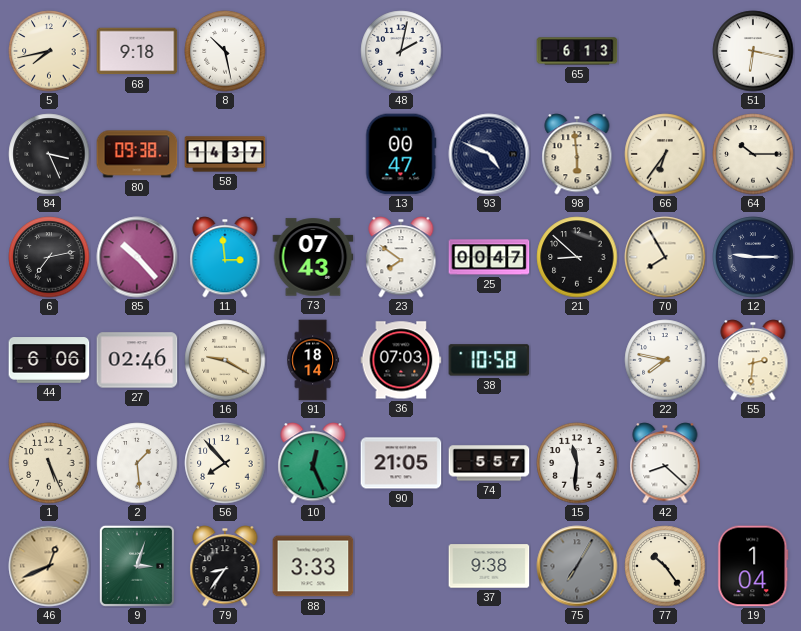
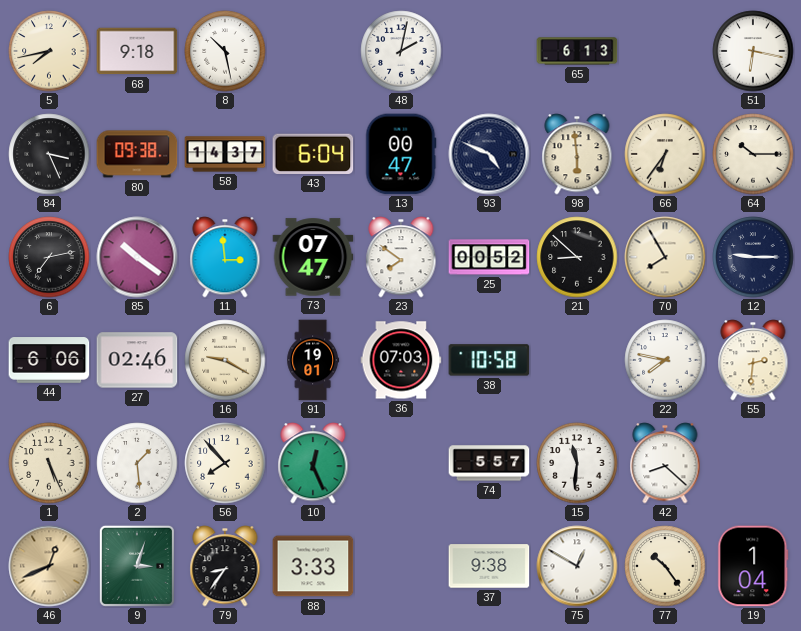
43: none -> 6:04 (313, 154)
85: 10:23 -> 10:21 (137, 257)
73: 07:43 -> 07:47 (313, 257)
25: 00:47 -> 00:52 (489, 257)
91: 18:14 -> 19:01 (313, 360)
90: 21:05 -> none (401, 463)
75: 7:05 -> 12:50 (577, 566)
75 dial: grey -> white (577, 566)
